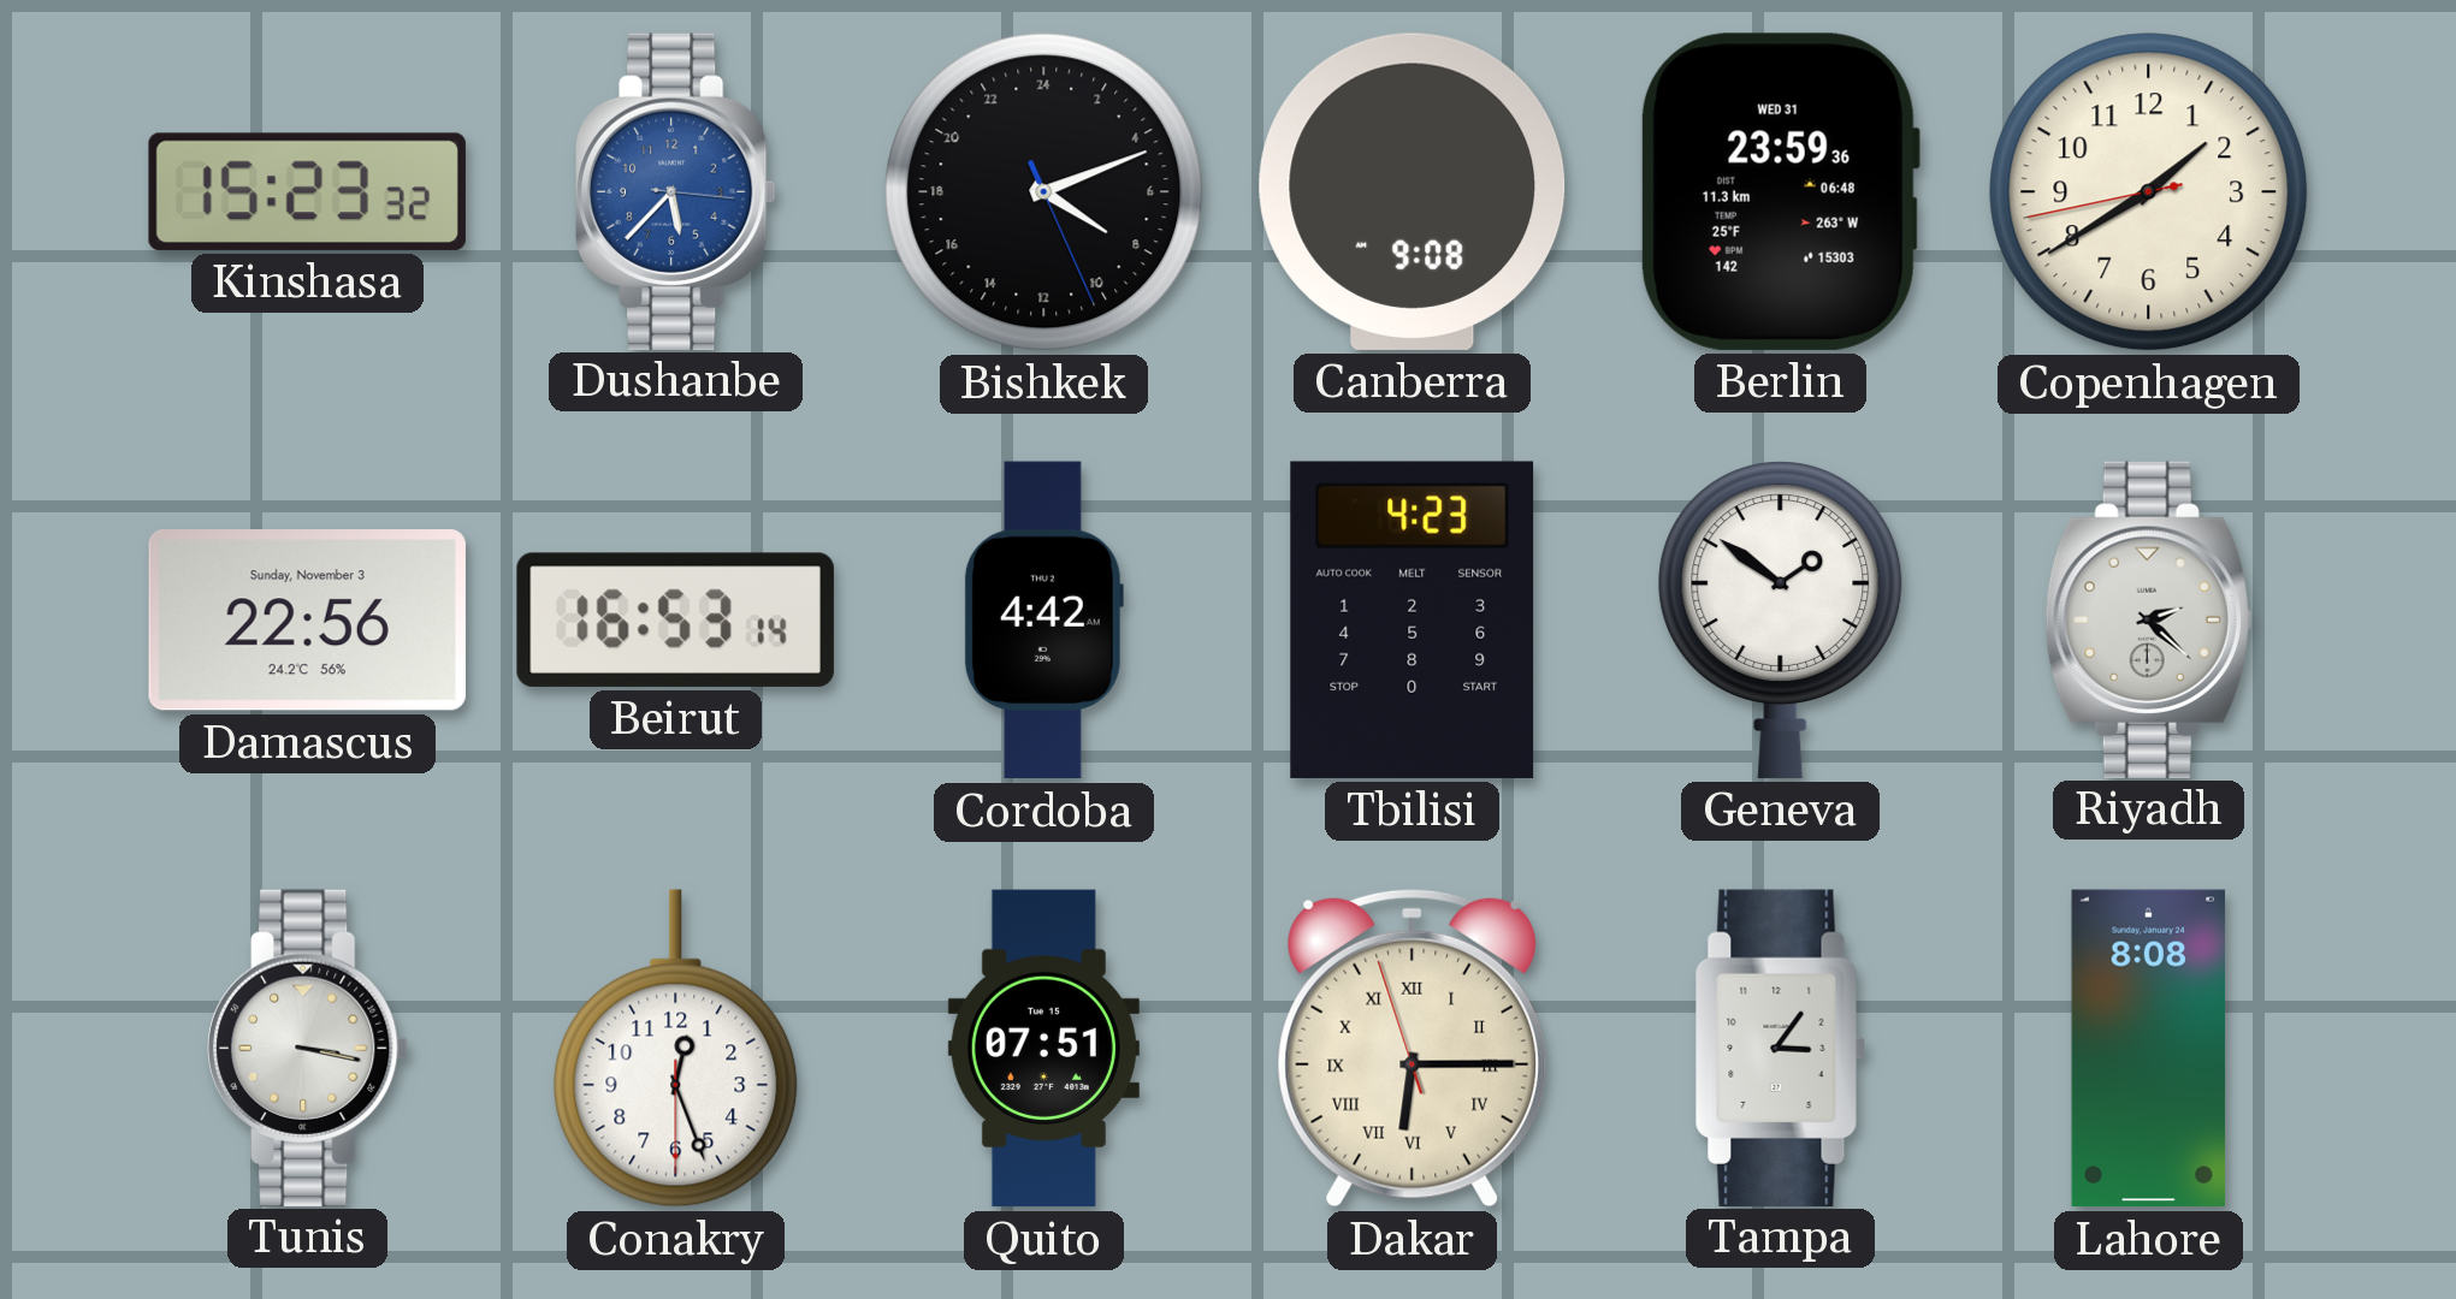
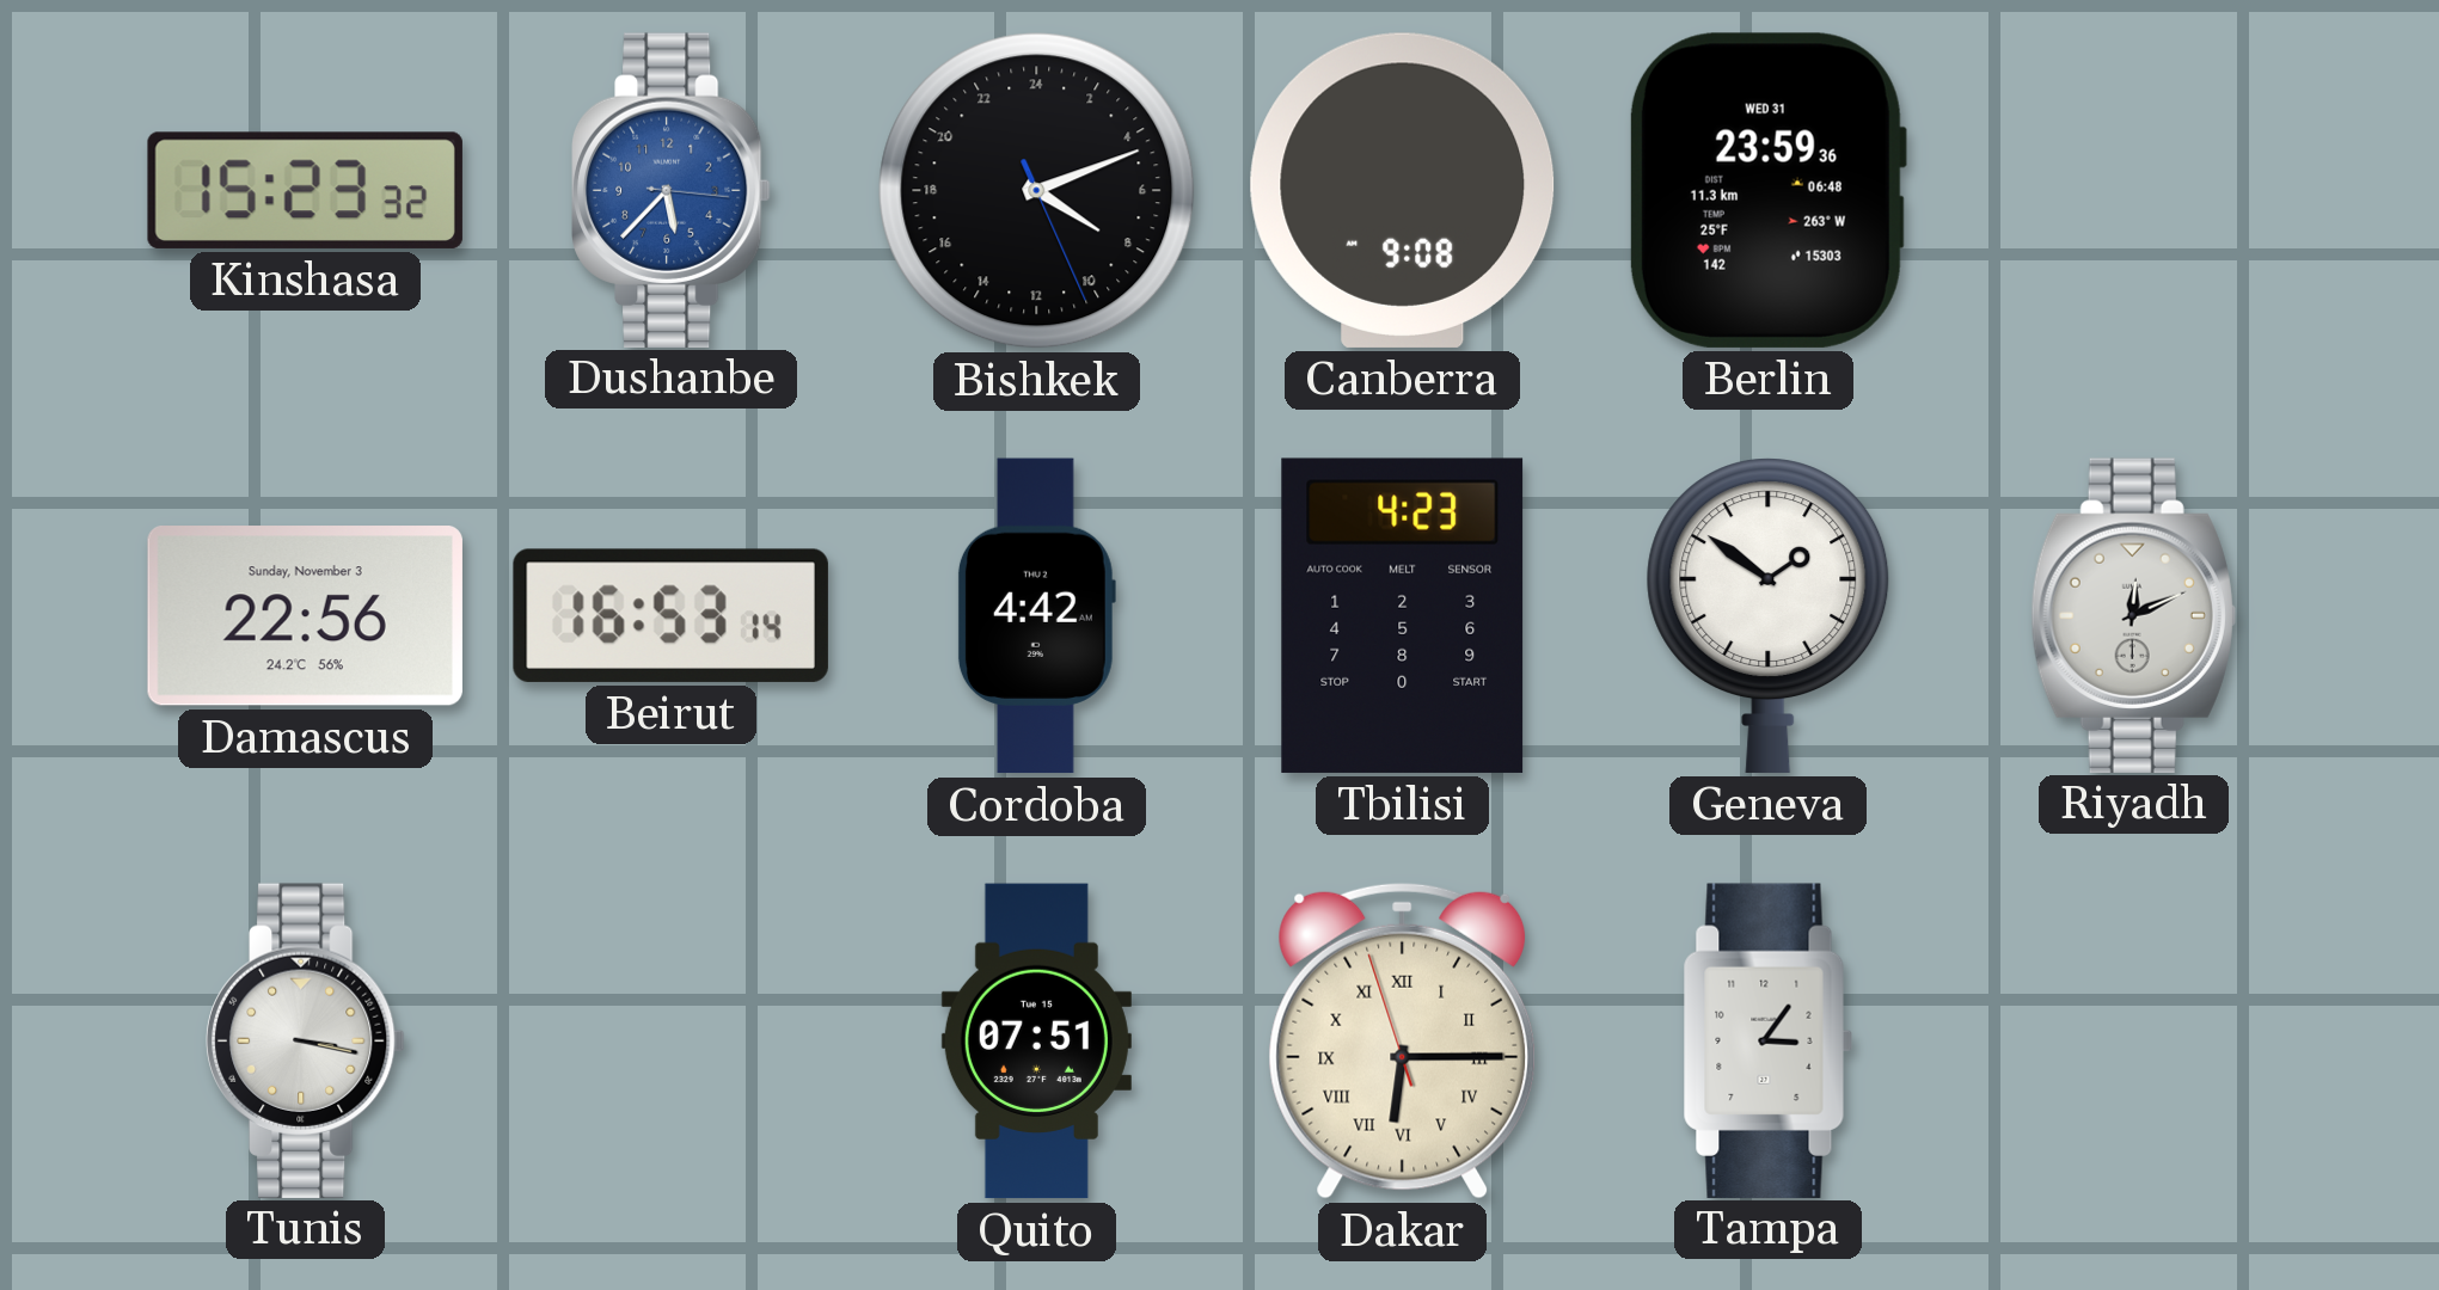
Copenhagen: 1:39 -> none (2149, 192)
Riyadh: 2:22 -> 12:11 (2133, 615)
Conakry: 12:26 -> none (676, 1049)
Lahore: 8:08 -> none (2149, 1049)
